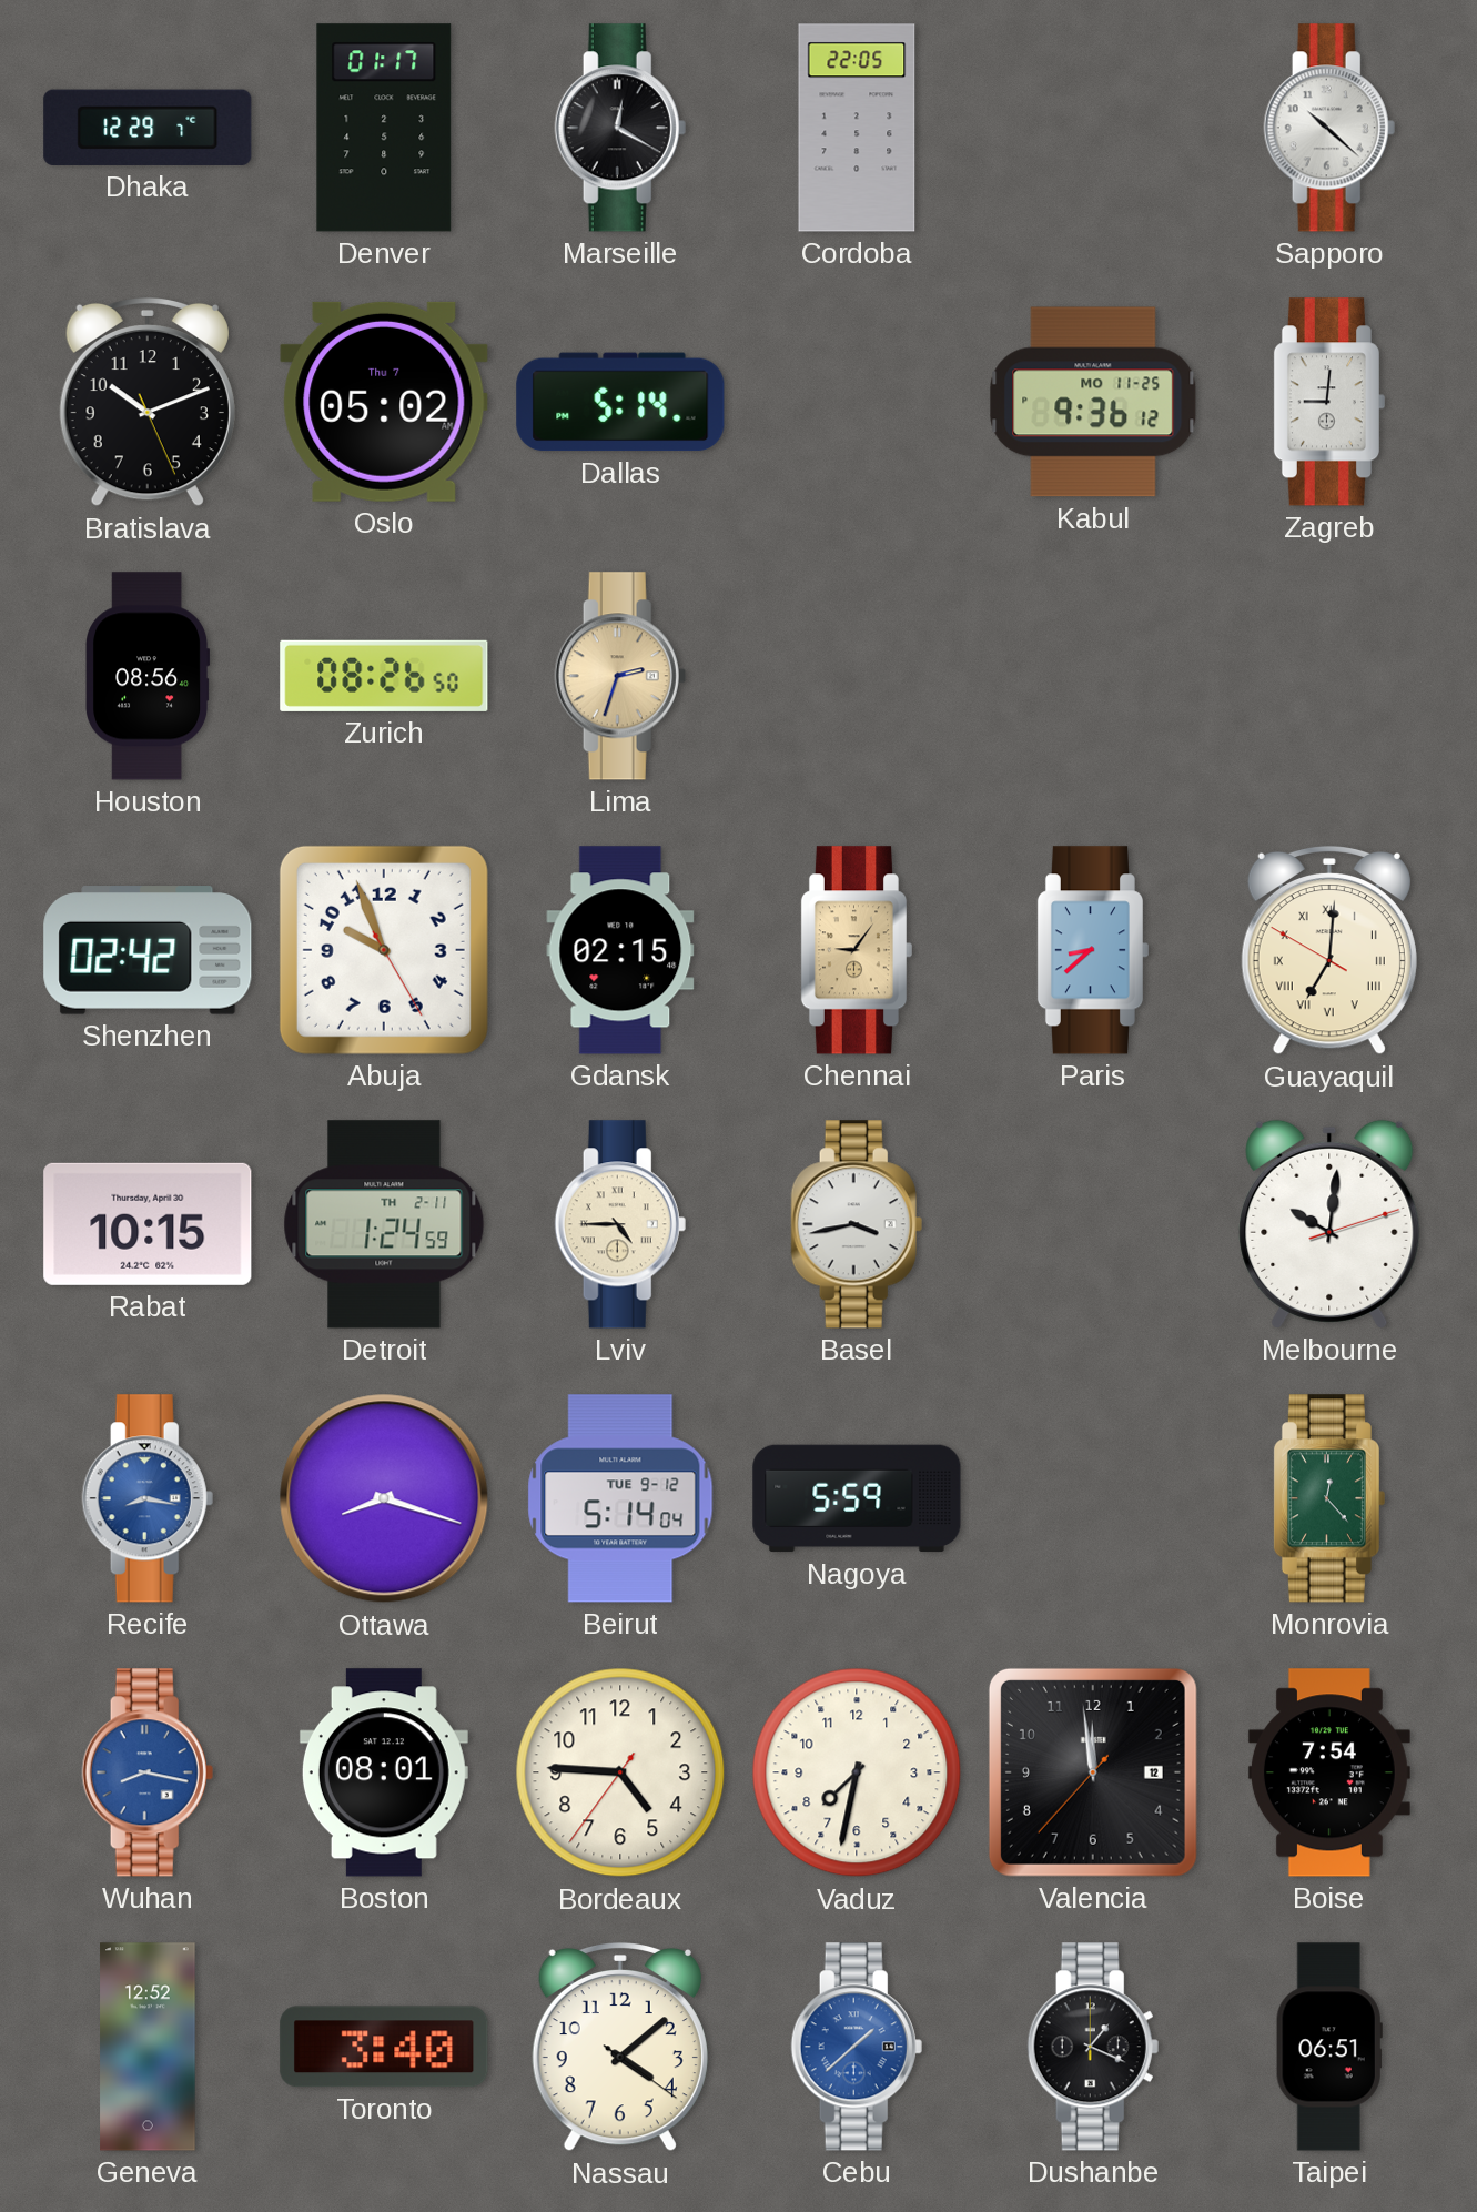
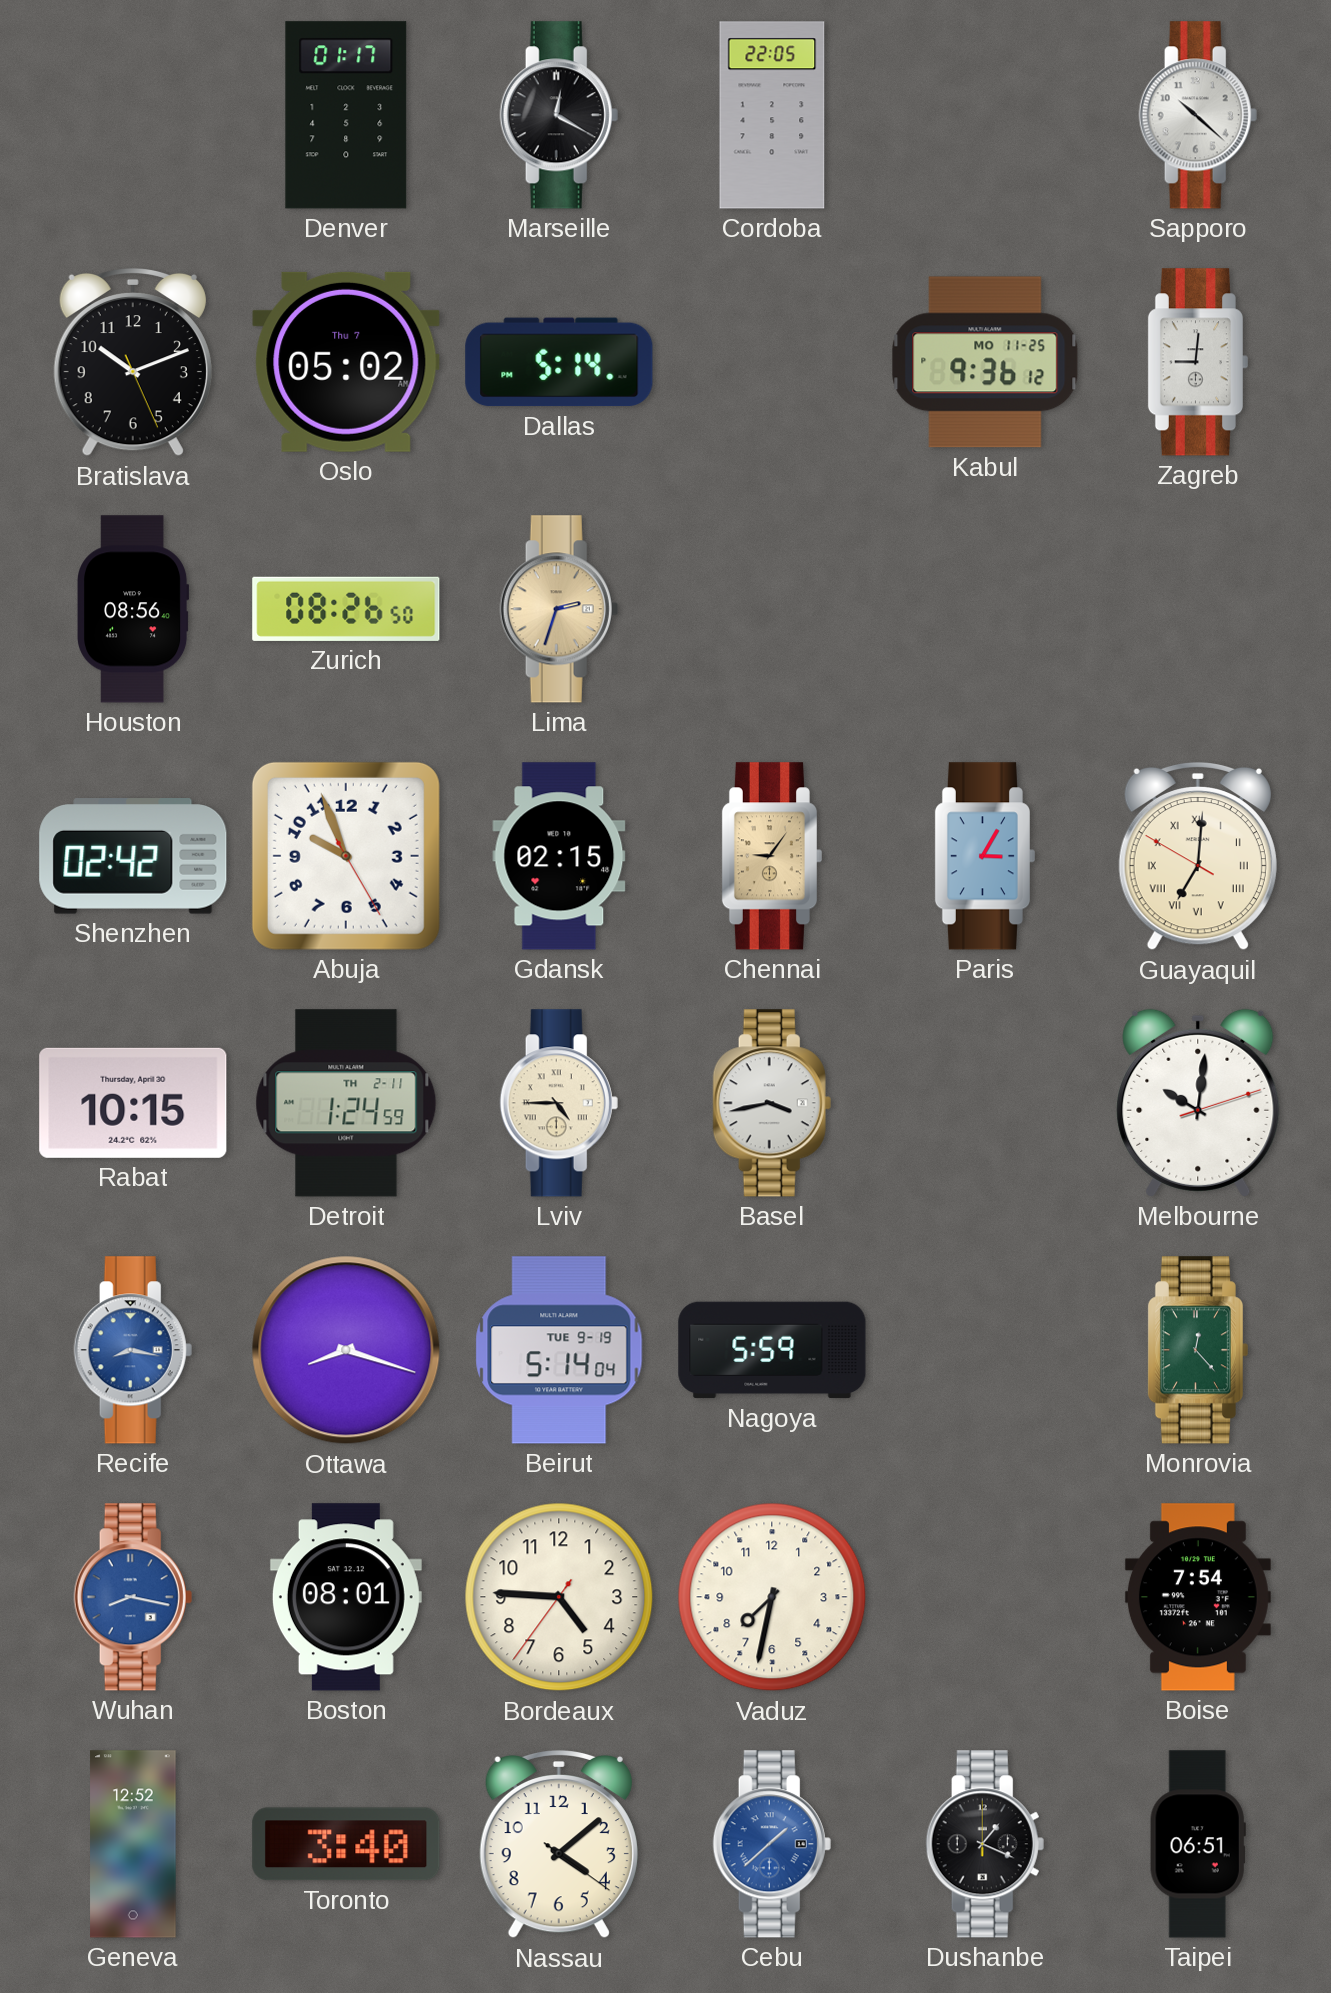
Dhaka: 12:29 -> none (148, 128)
Paris: 8:38 -> 3:05 (984, 856)
Beirut date: TUE 9-12 -> TUE 9-19 (559, 1350)
Valencia: 11:58 -> none (1093, 1772)
